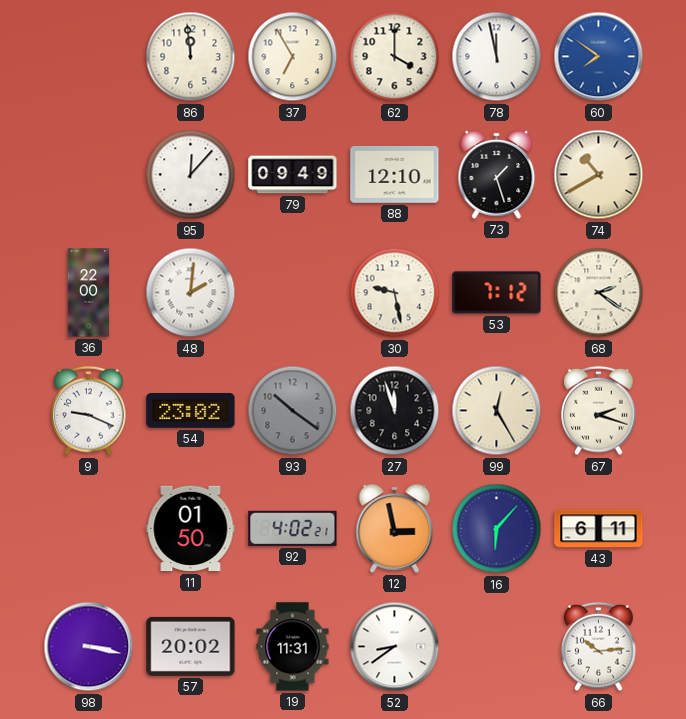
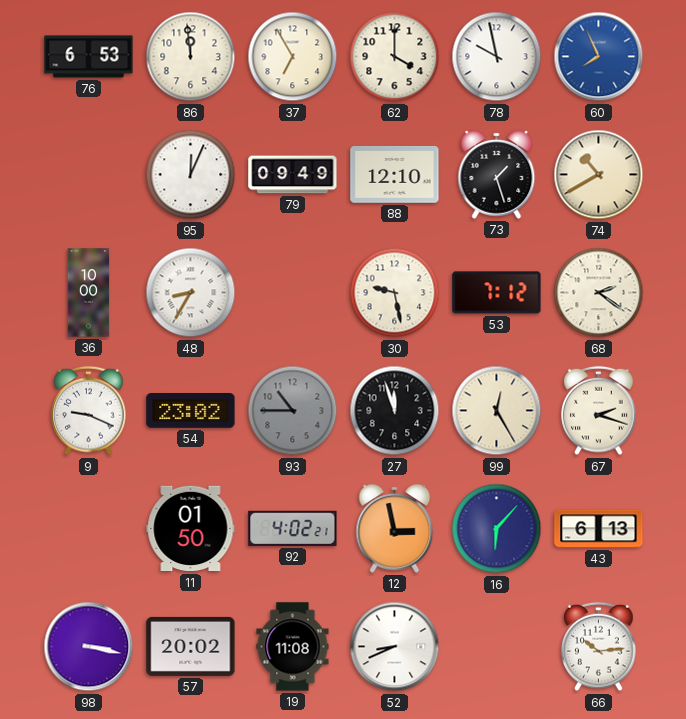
76: none -> 6:53 (89, 57)
78: 11:58 -> 9:58 (497, 57)
60: 7:51 -> 7:56 (599, 57)
95: 12:07 -> 12:04 (191, 175)
36: 22:00 -> 10:00 (89, 293)
48: 2:01 -> 8:35 (191, 293)
93: 10:21 -> 10:45 (293, 411)
43: 6:11 -> 6:13 (599, 529)
19: 11:31 -> 11:08 (293, 647)
52: 8:39 -> 8:41 (395, 647)
